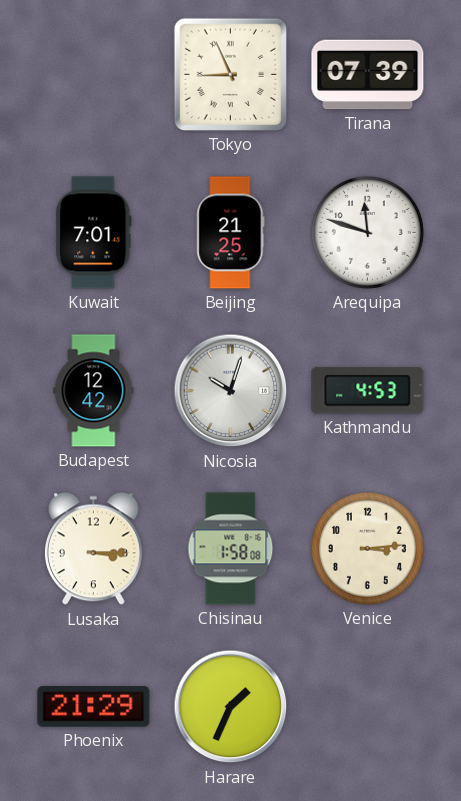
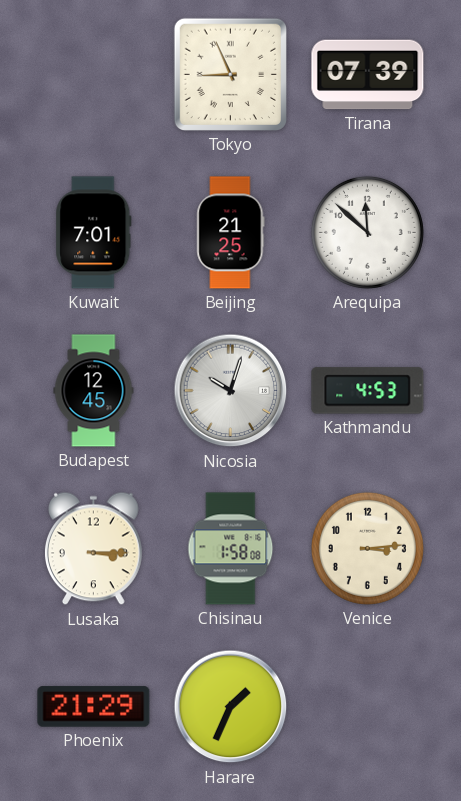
Arequipa: 11:48 -> 11:52 (367, 232)
Budapest: 12:42 -> 12:45 (94, 391)
